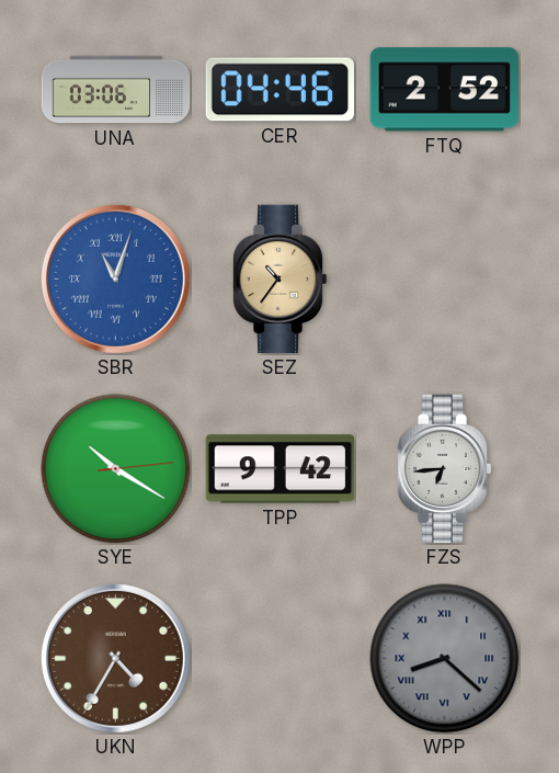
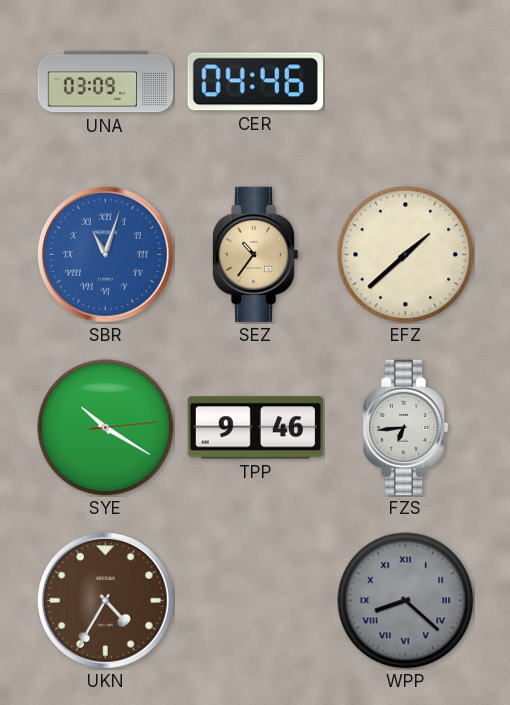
UNA: 03:06 -> 03:09 (106, 82)
FTQ: 2:52 -> none (444, 90)
EFZ: none -> 1:38 (406, 255)
TPP: 9:42 -> 9:46 (256, 428)
